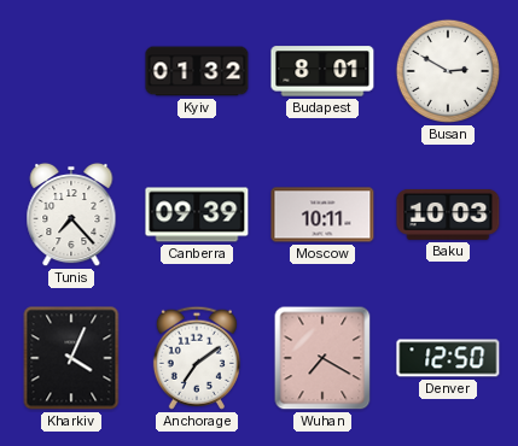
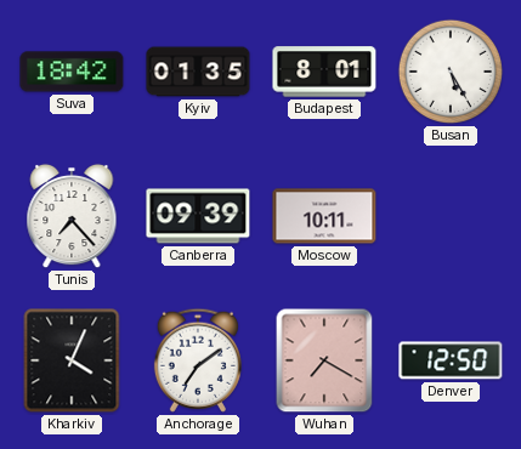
Suva: none -> 18:42 (72, 72)
Kyiv: 01:32 -> 01:35 (198, 72)
Busan: 2:50 -> 5:25 (451, 72)
Baku: 10:03 -> none (448, 215)
